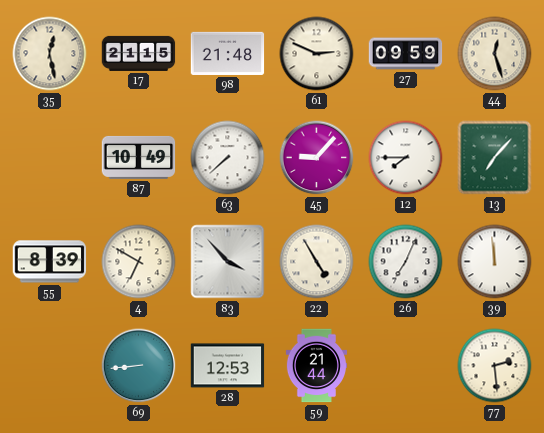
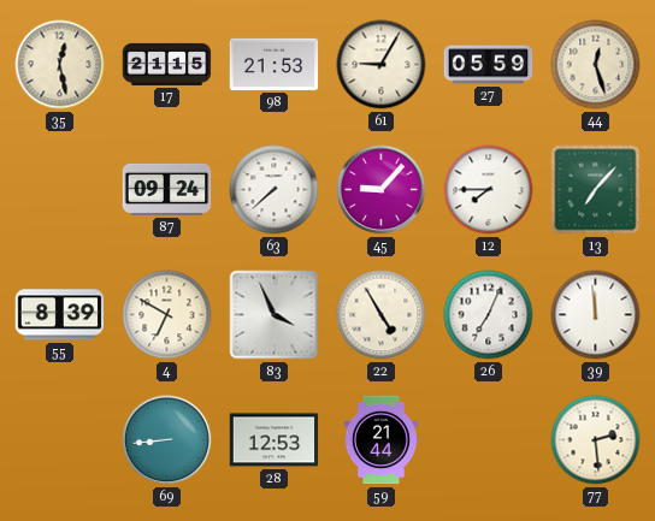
98: 21:48 -> 21:53 (275, 64)
61: 2:49 -> 9:05 (382, 65)
27: 09:59 -> 05:59 (489, 65)
87: 10:49 -> 09:24 (167, 189)
83: 3:53 -> 3:56 (275, 315)
